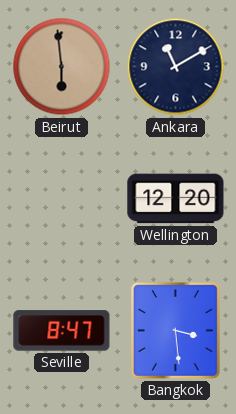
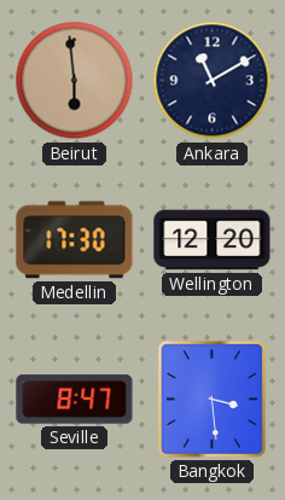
Medellin: none -> 17:30 (75, 240)
